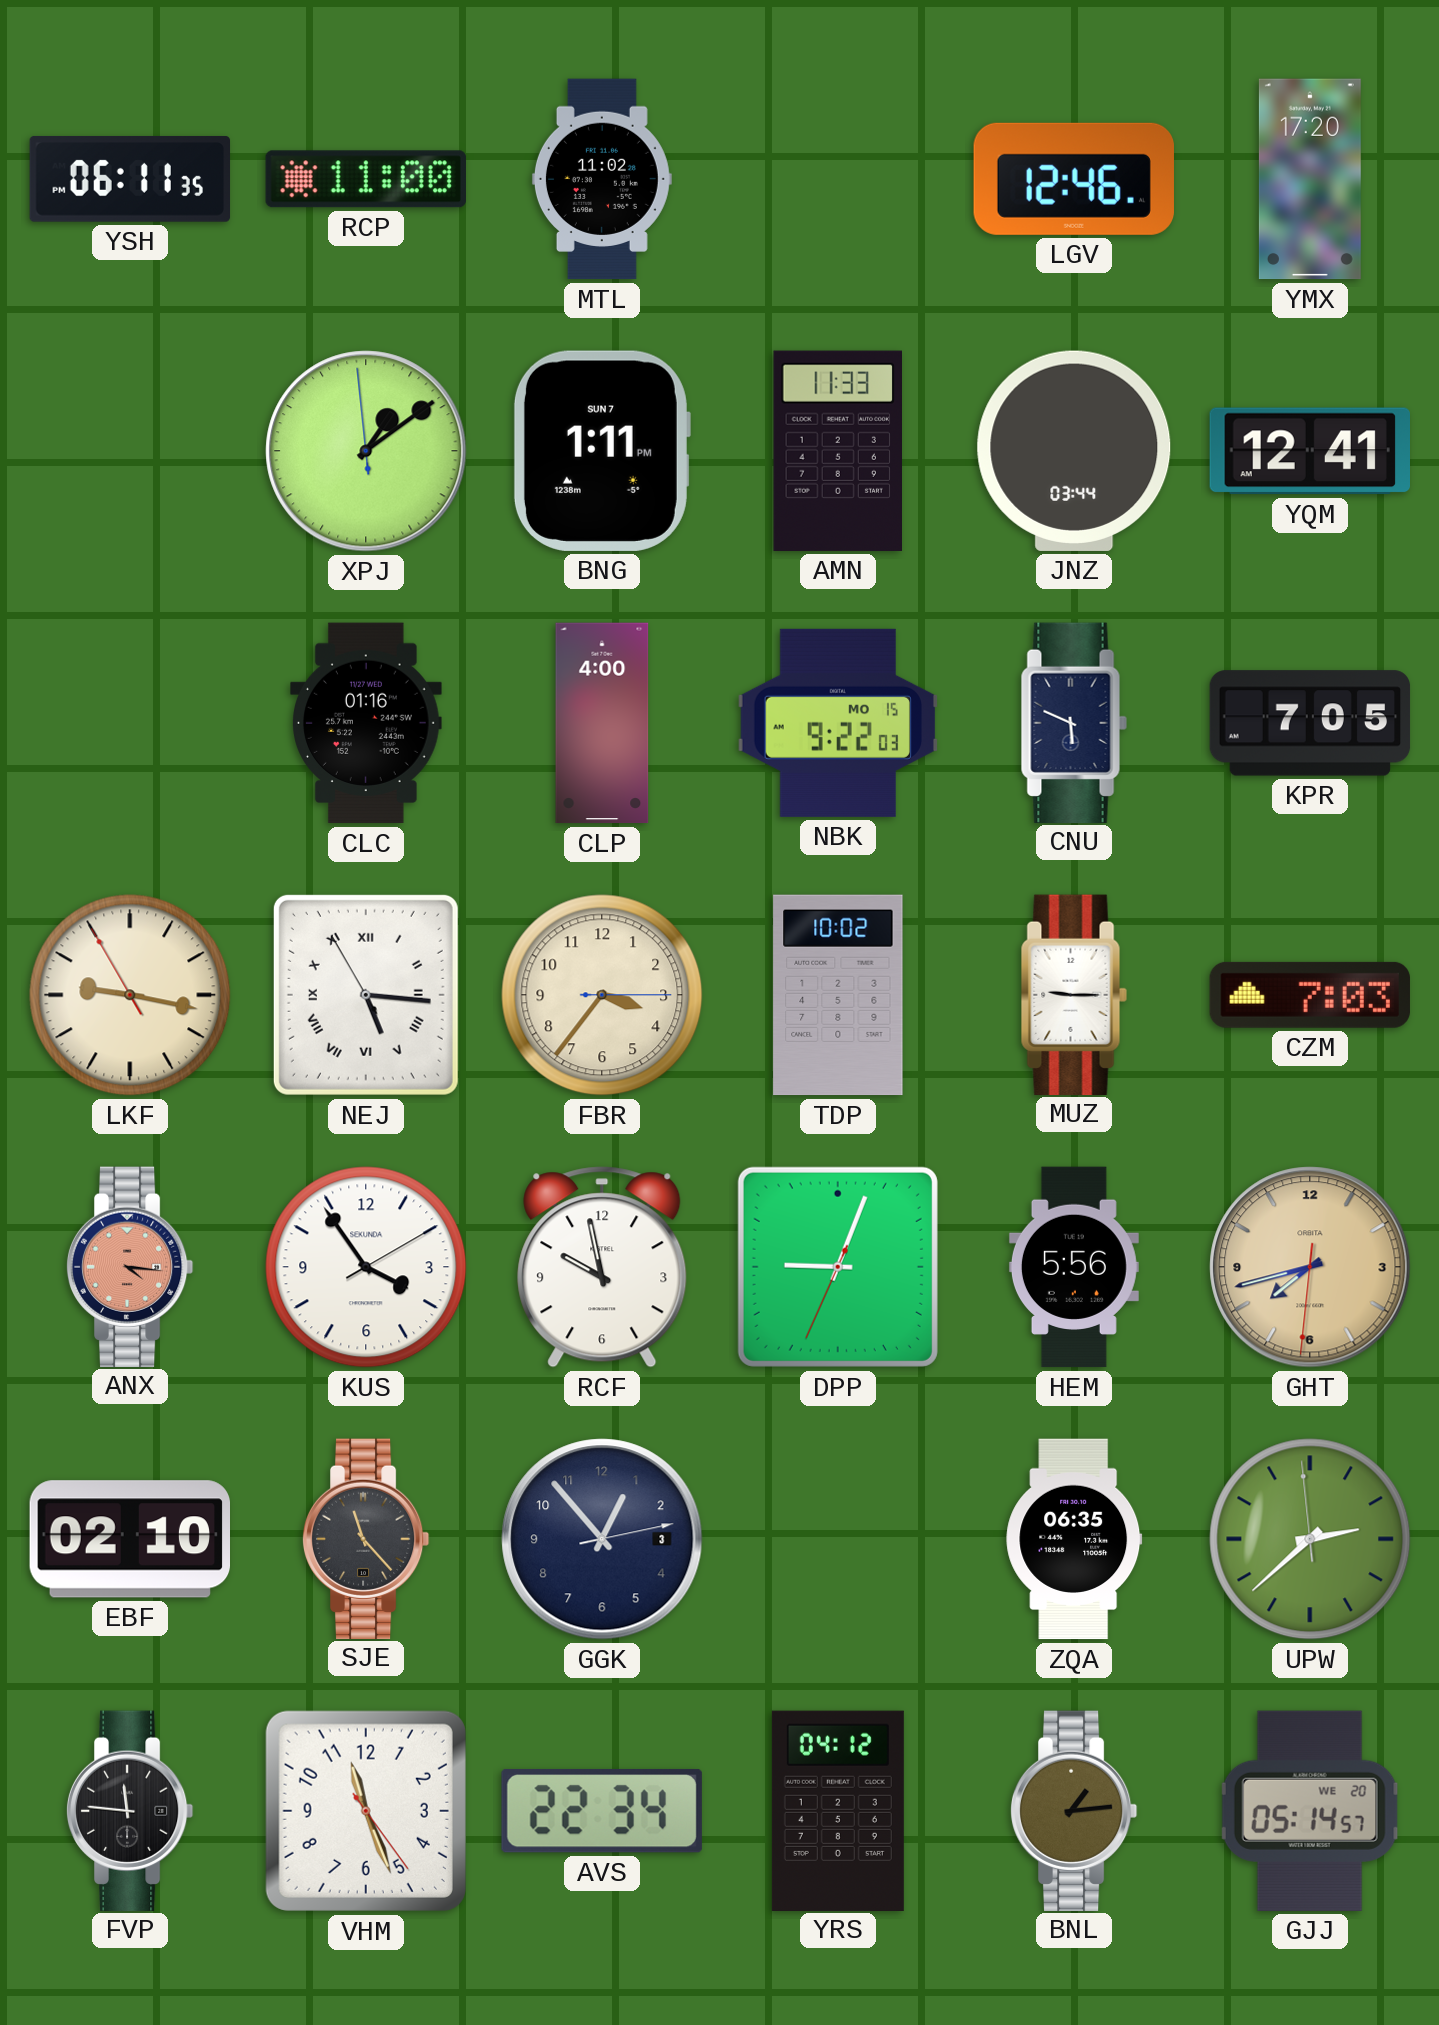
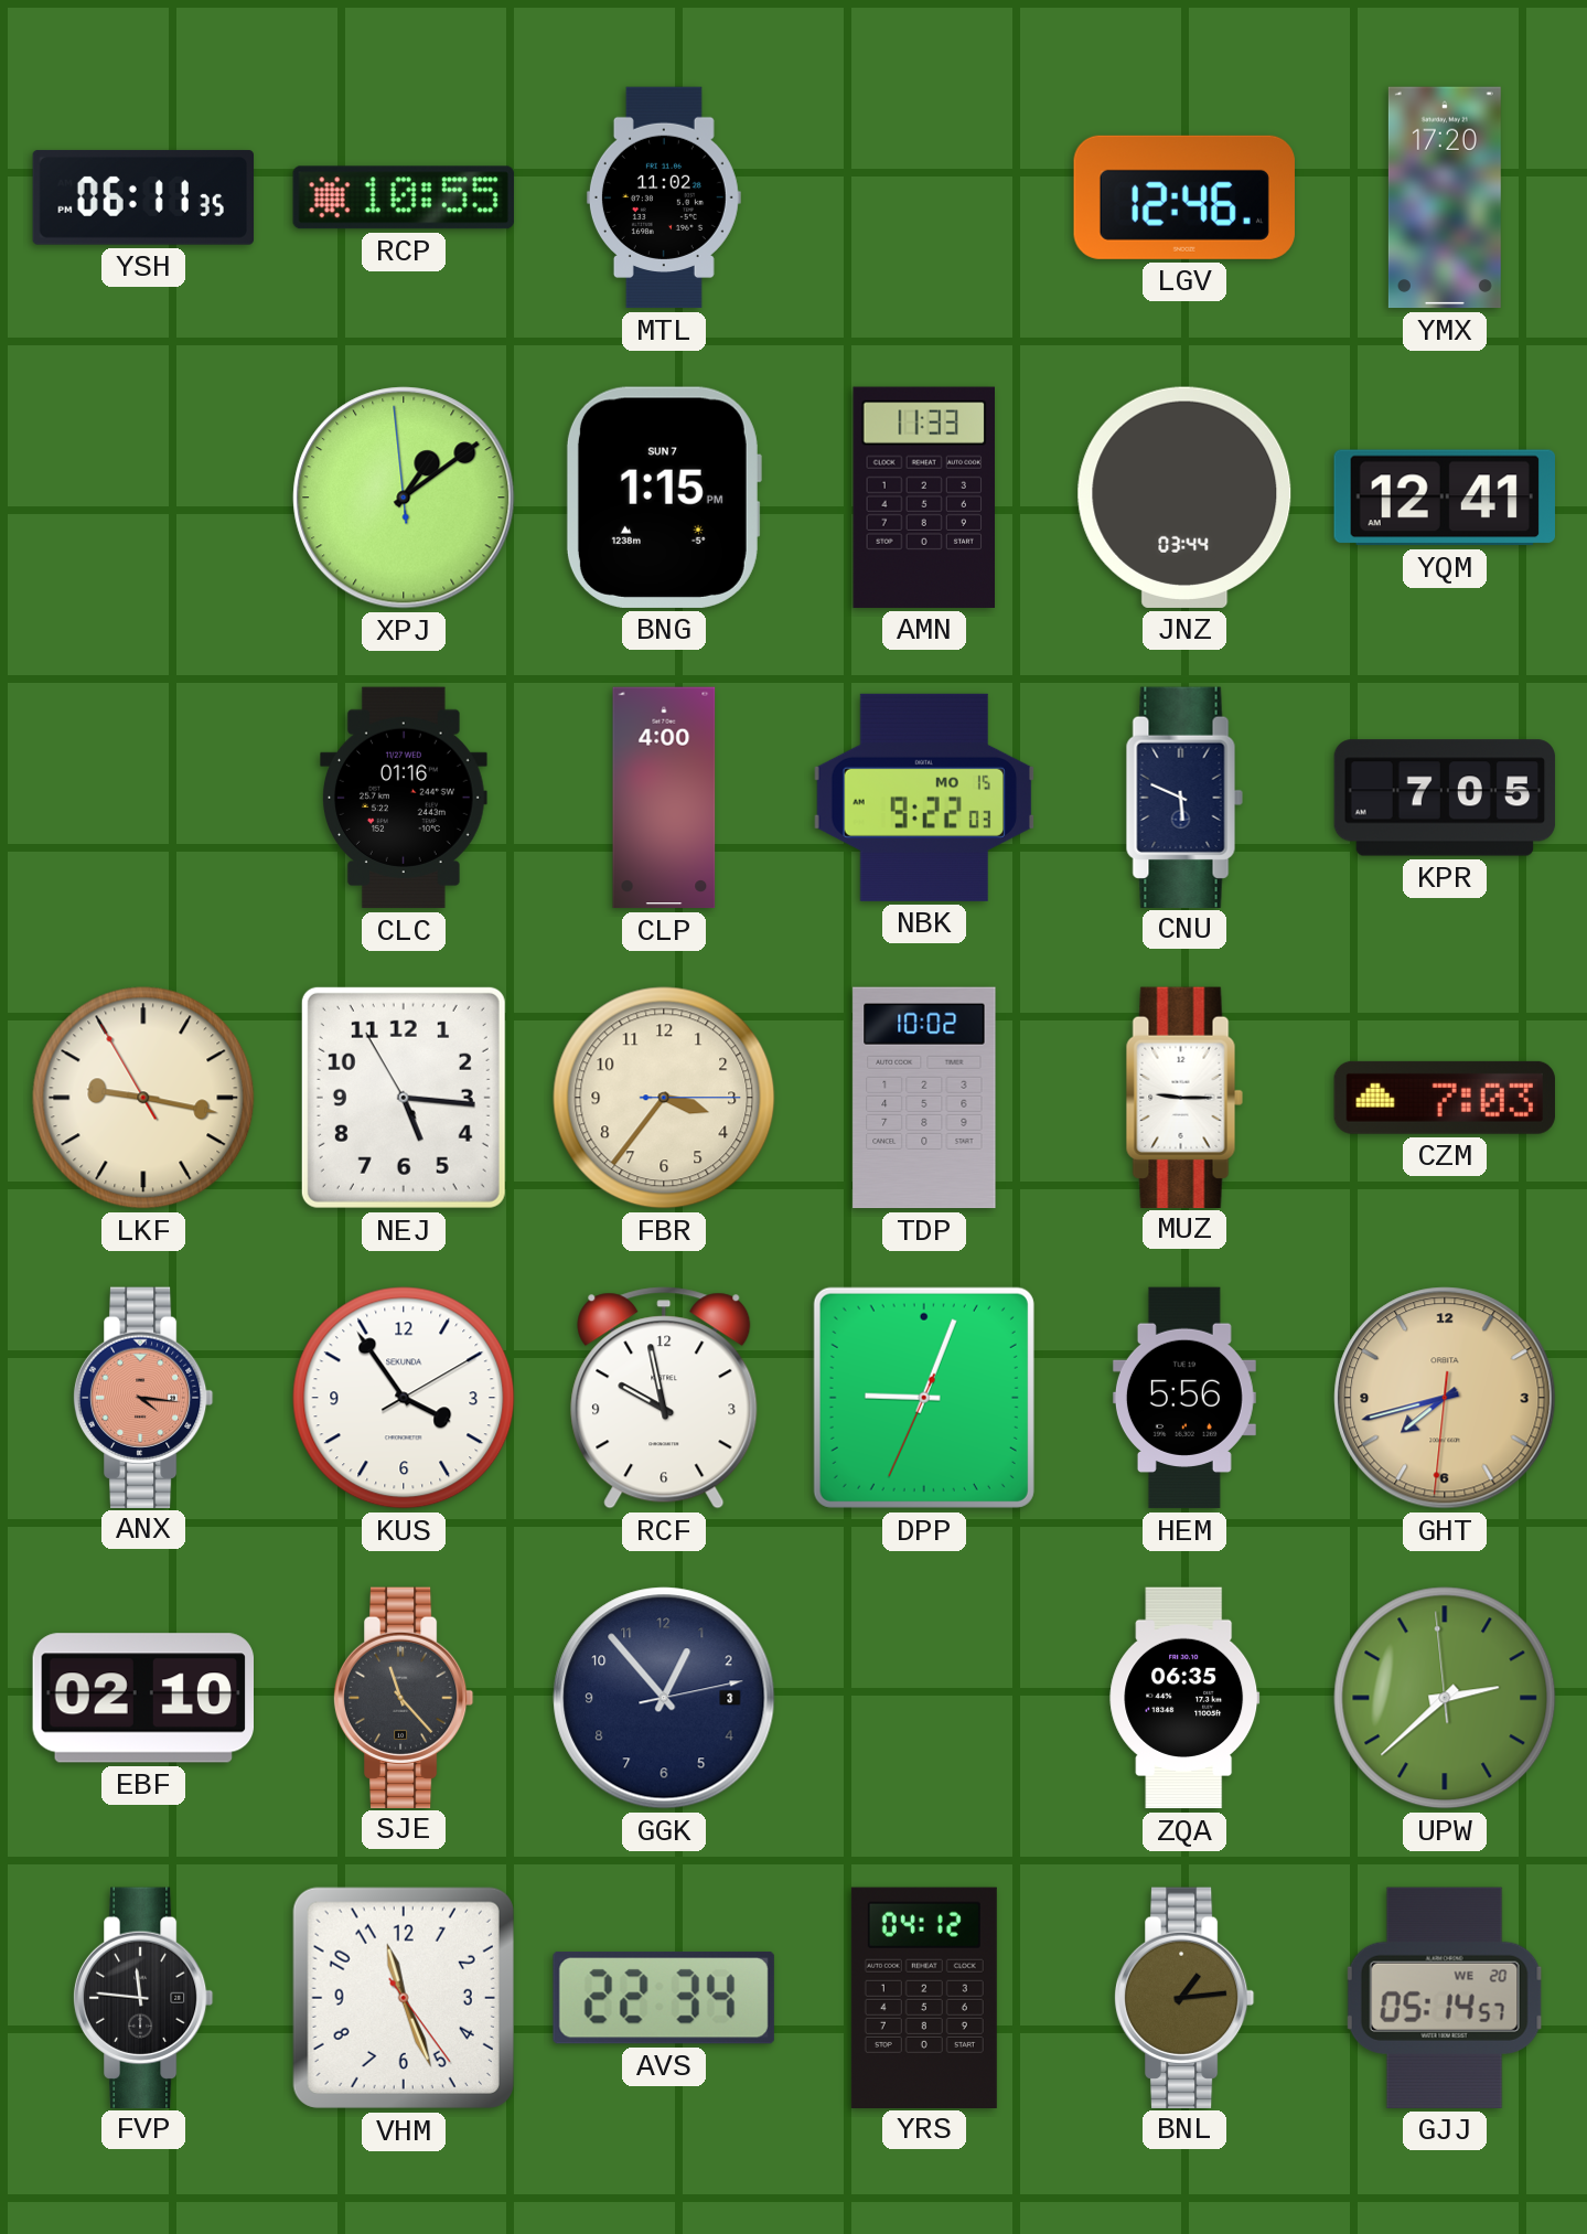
RCP: 11:00 -> 10:55 (404, 197)
BNG: 1:11 -> 1:15 (663, 498)
NEJ numerals: Roman -> Arabic (404, 1098)
